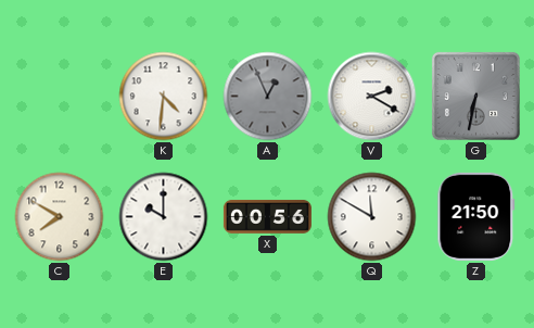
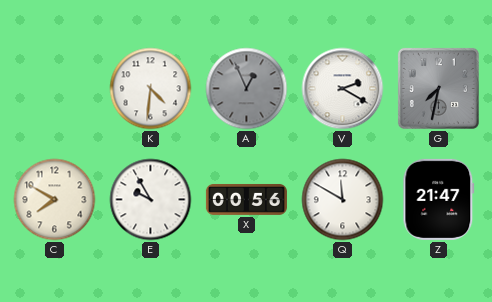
G: 6:32 -> 7:32 (438, 88)
E: 10:00 -> 9:55 (151, 200)
Z: 21:50 -> 21:47 (439, 199)
